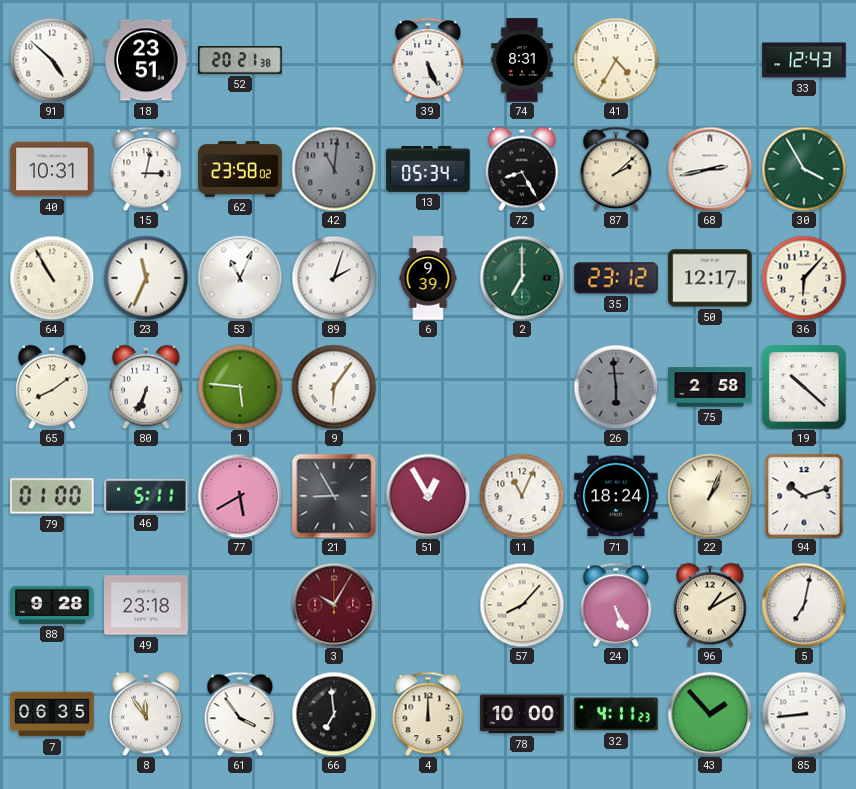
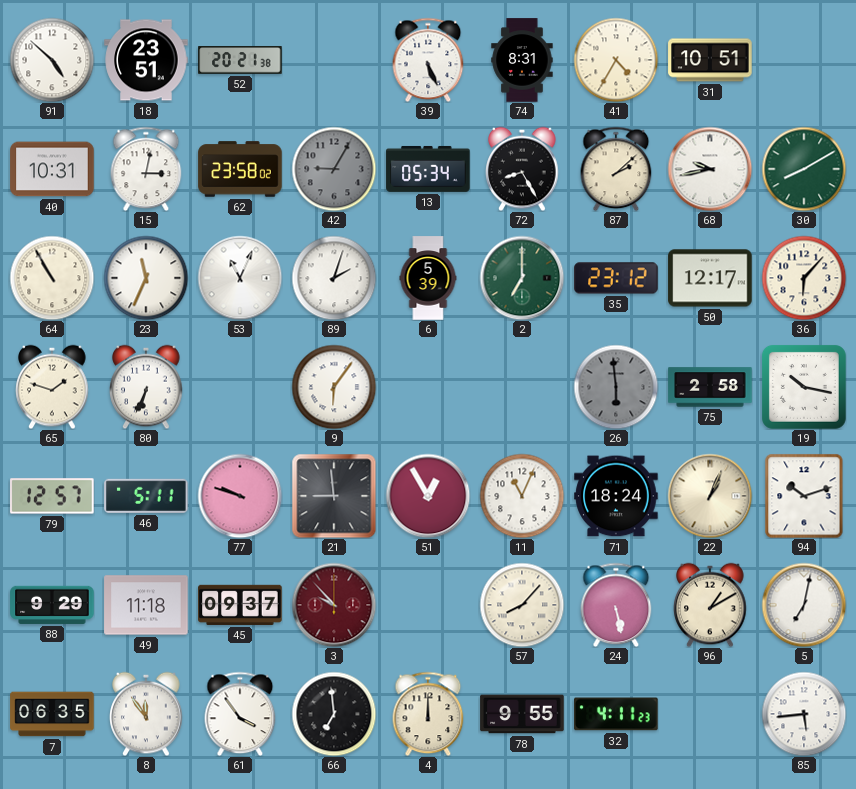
31: none -> 10:51 (710, 60)
33: 12:43 -> none (804, 60)
42: 11:01 -> 9:05 (334, 169)
68: 2:43 -> 9:43 (710, 169)
30: 3:55 -> 8:10 (804, 169)
6: 9:39 -> 5:39 (428, 278)
65: 8:09 -> 1:48 (52, 387)
1: 5:46 -> none (240, 387)
19: 10:22 -> 10:17 (804, 387)
79: 01:00 -> 12:57 (52, 496)
77: 5:40 -> 9:48 (240, 496)
21: 8:55 -> 8:59 (334, 496)
88: 9:28 -> 9:29 (52, 605)
49: 23:18 -> 11:18 (146, 605)
45: none -> 09:37 (240, 605)
3: 10:05 -> 9:53 (334, 605)
24: 5:25 -> 5:28 (616, 605)
78: 10:00 -> 9:55 (522, 714)
43: 1:53 -> none (710, 714)
85: 8:44 -> 5:44 (804, 714)
